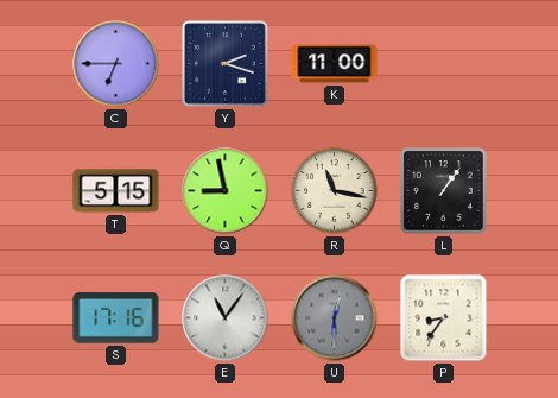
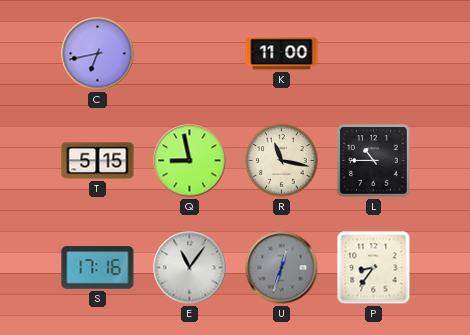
C: 6:45 -> 6:43 (98, 54)
Y: 2:18 -> none (226, 64)
L: 1:06 -> 10:45 (374, 161)
U: 12:30 -> 12:33 (282, 268)
